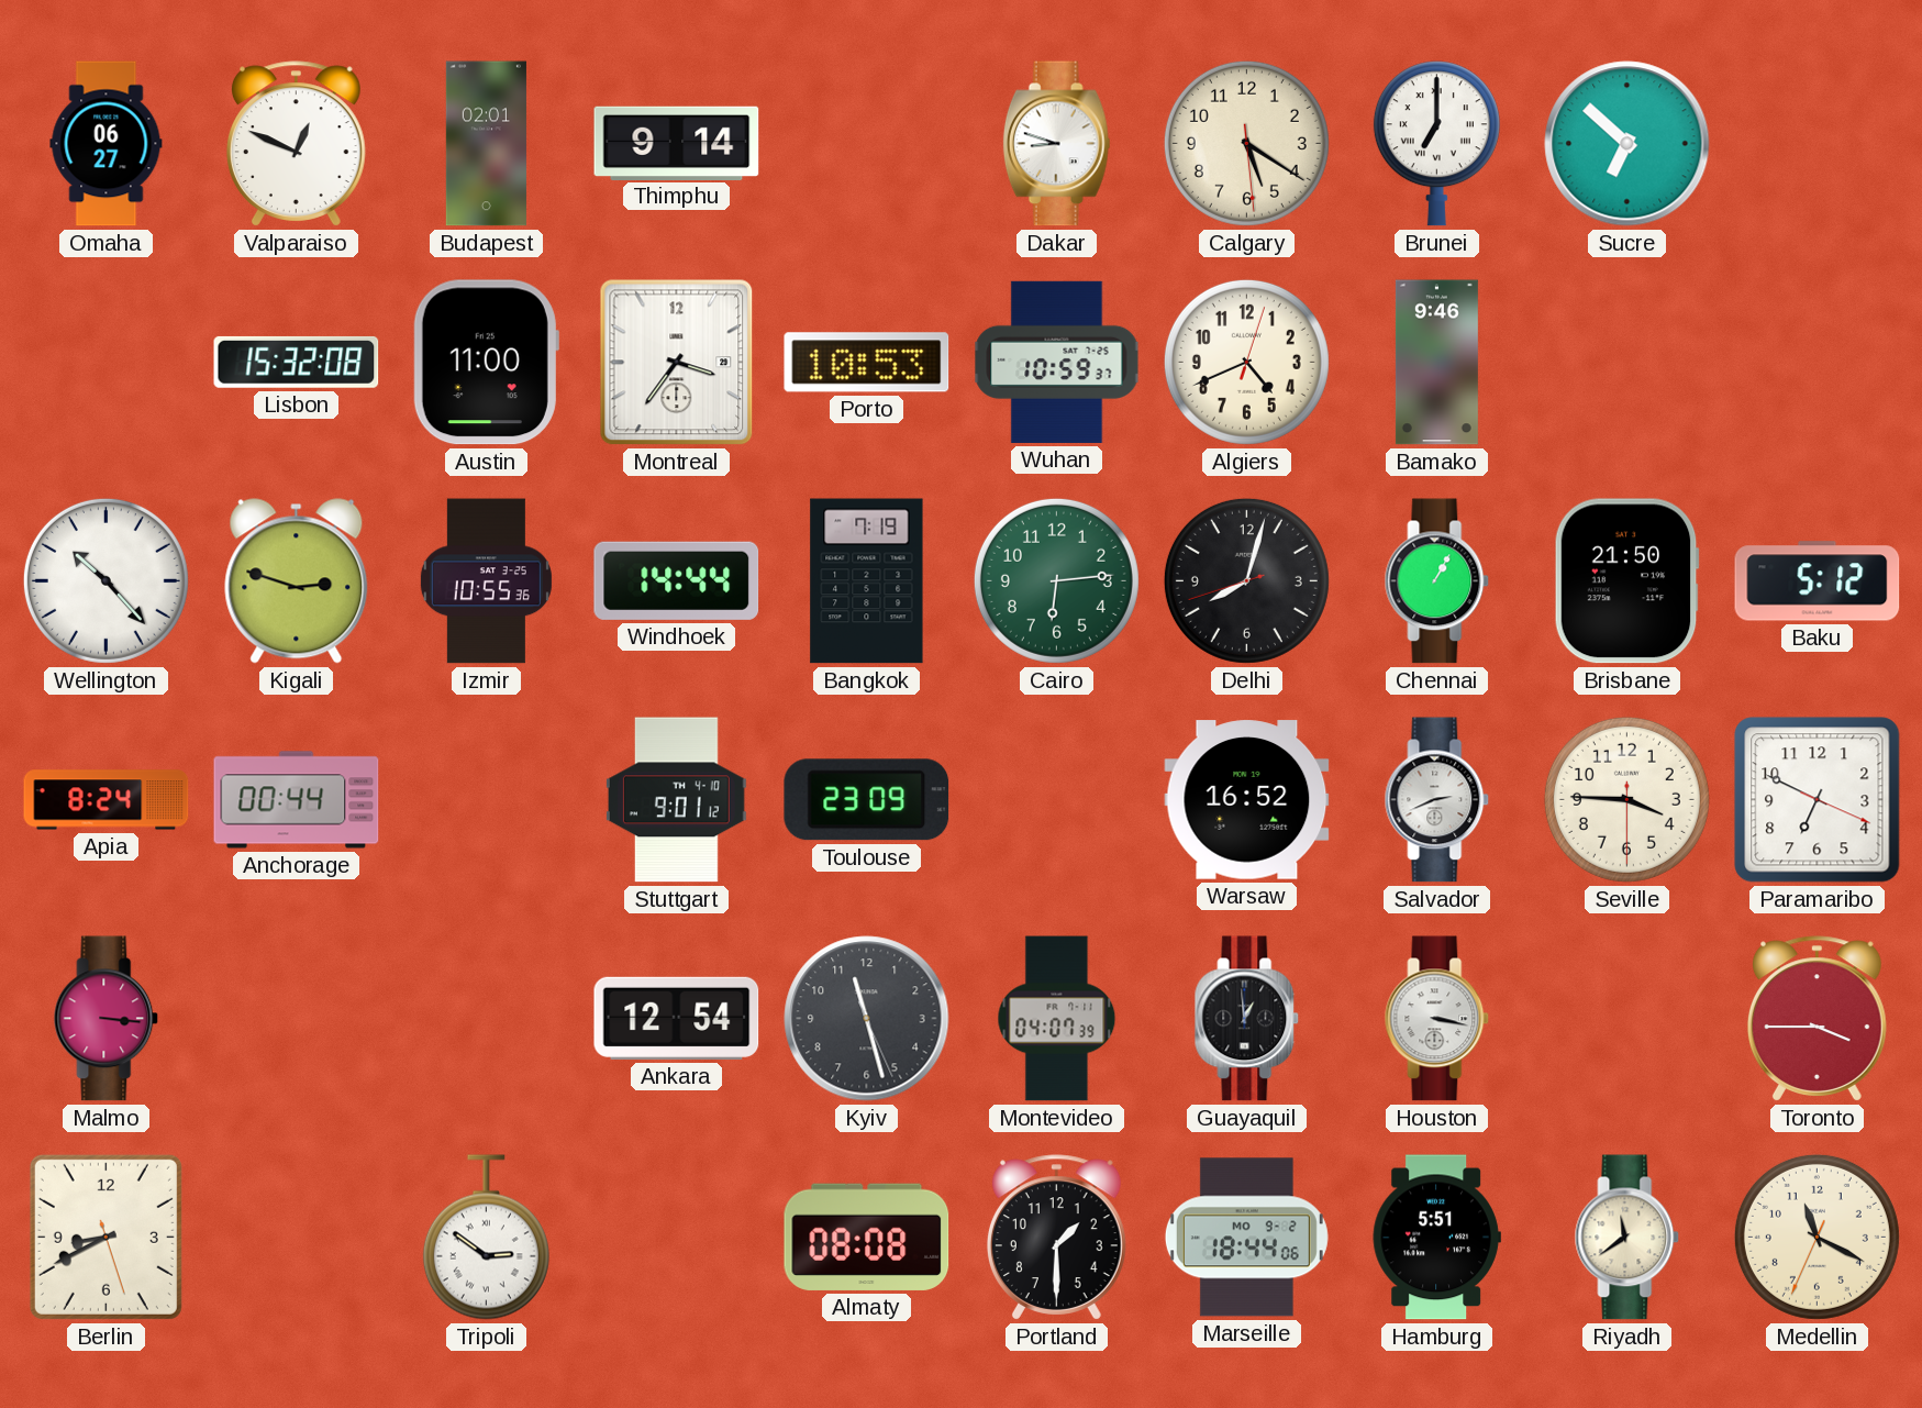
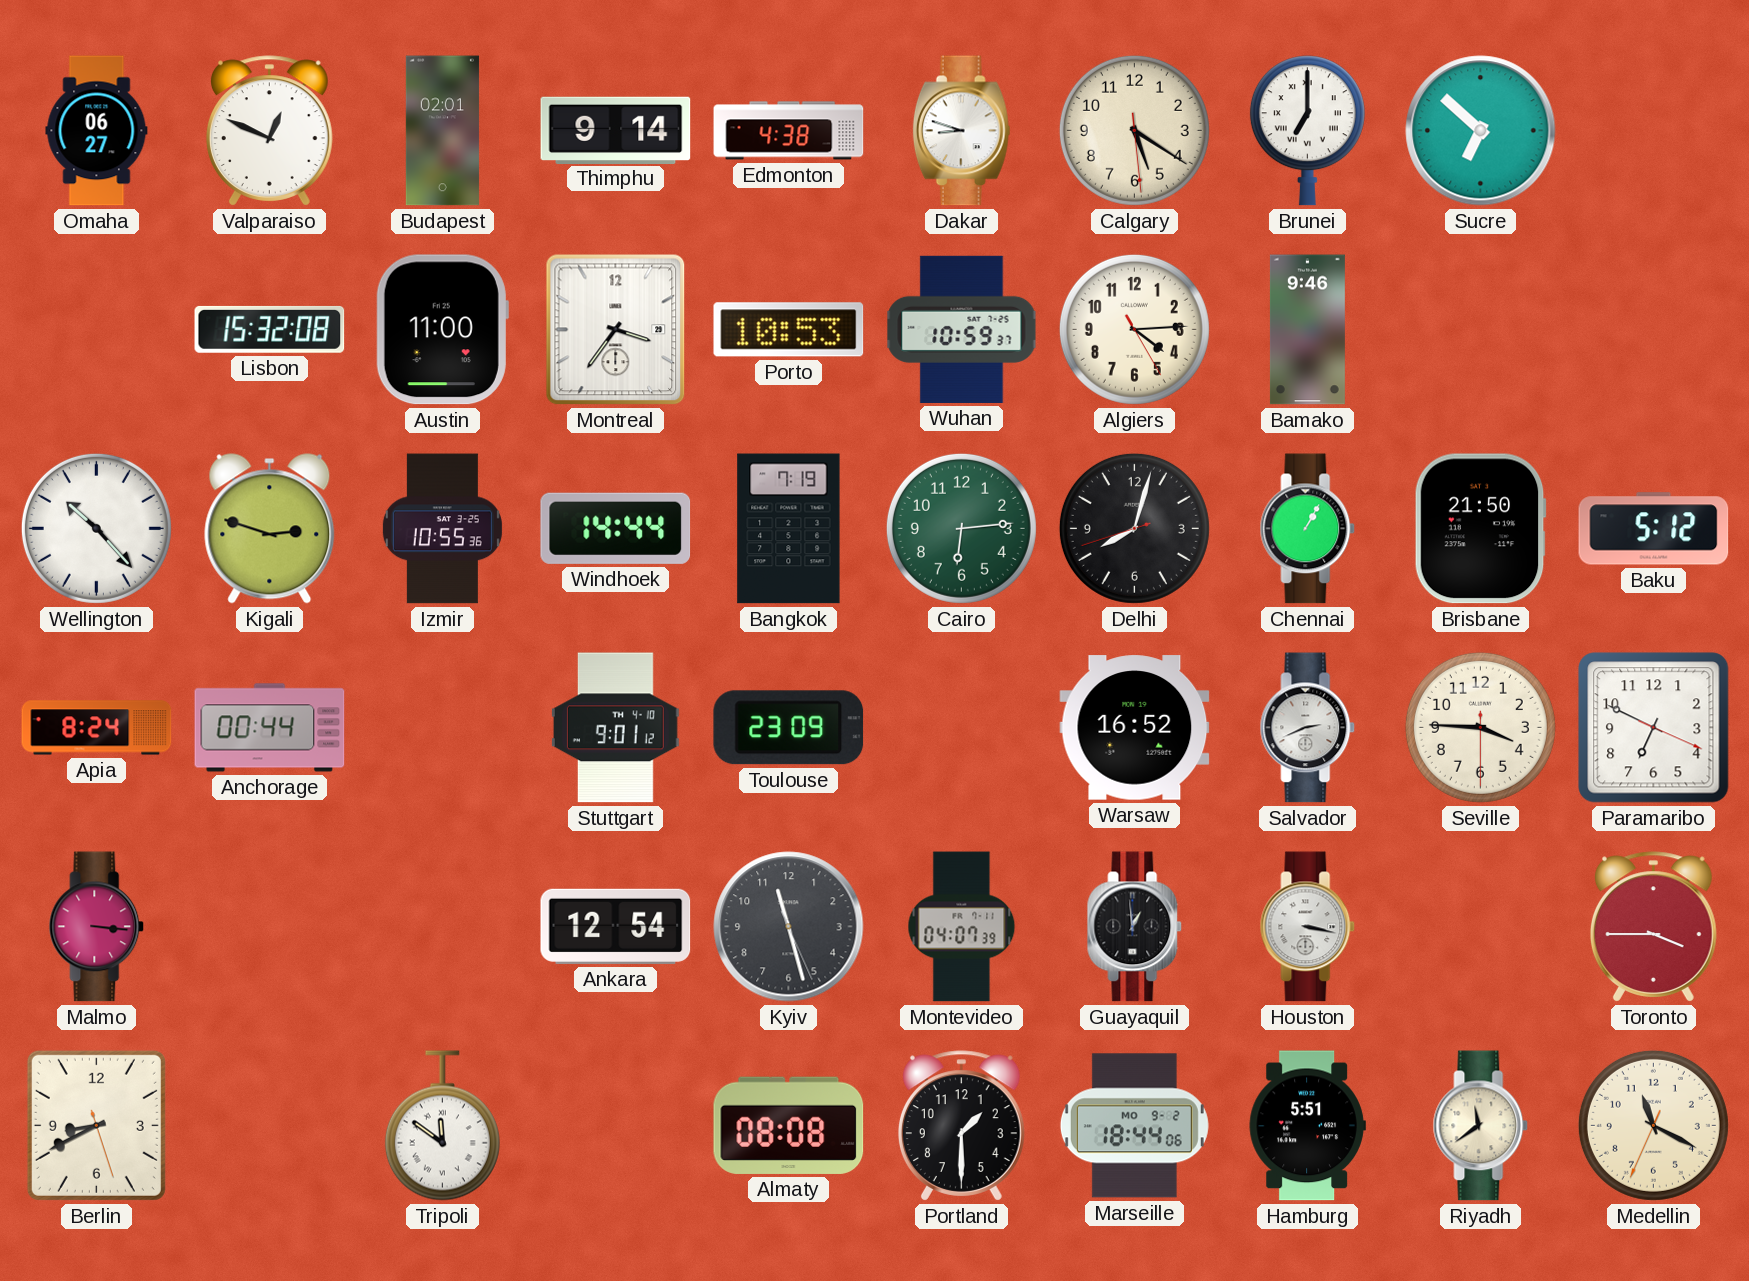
Edmonton: none -> 4:38 (789, 131)
Algiers: 4:41 -> 4:14 (1134, 329)
Tripoli: 2:51 -> 11:51 (442, 1126)
